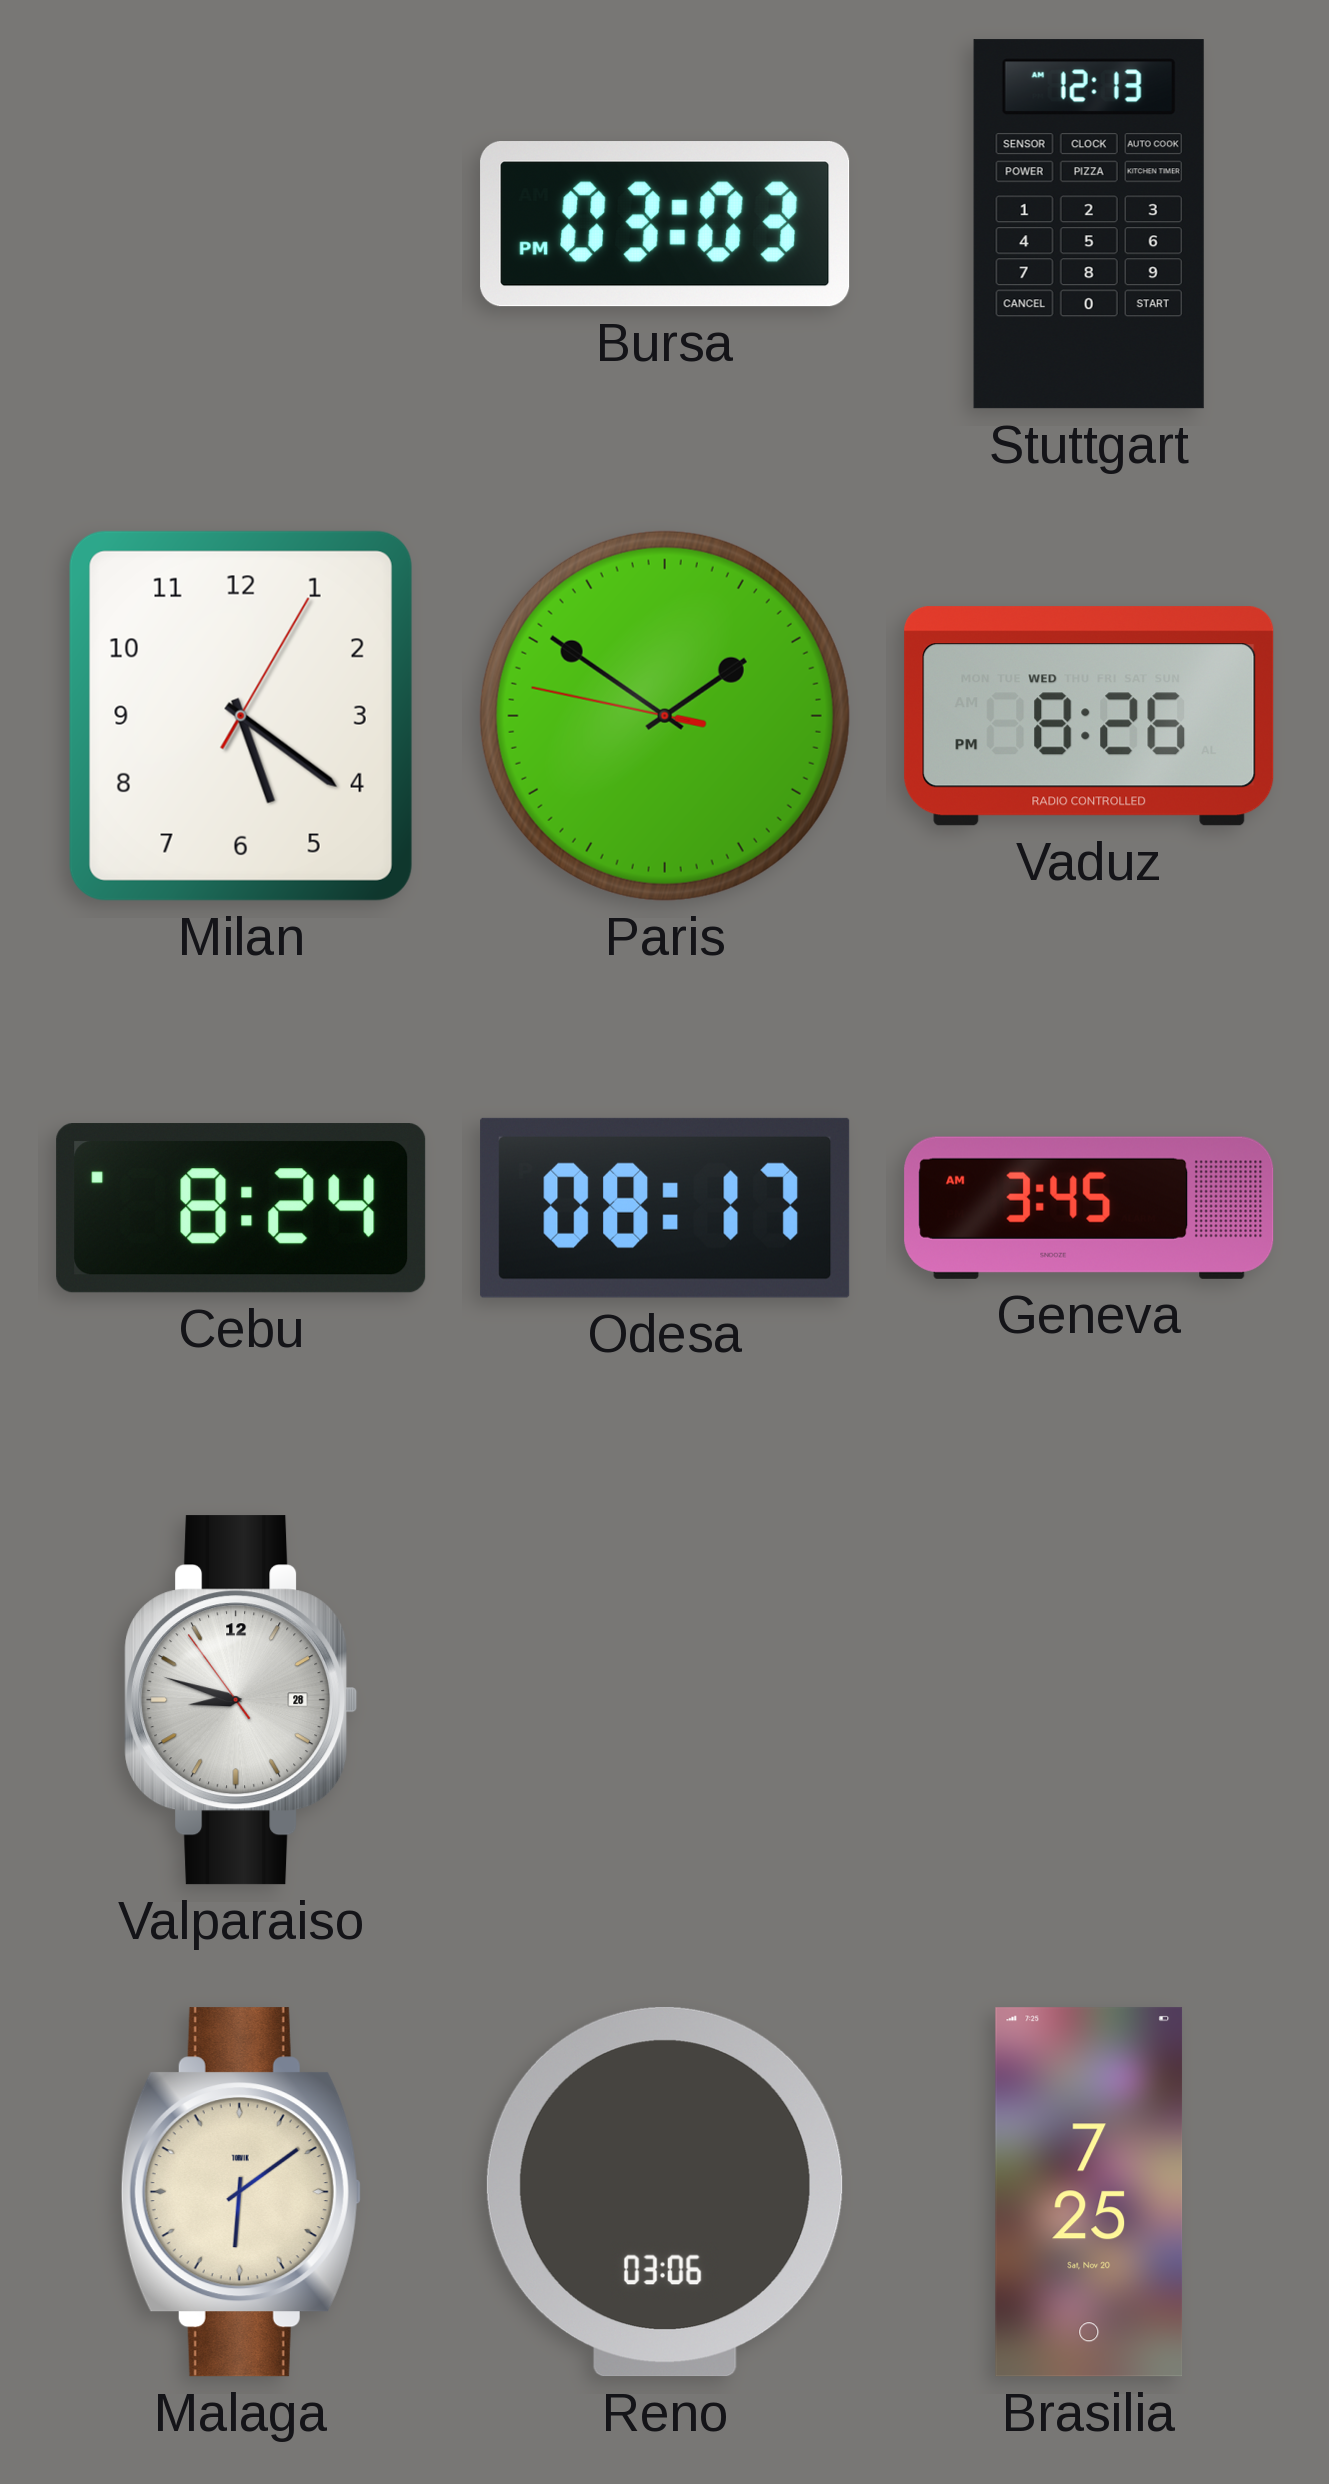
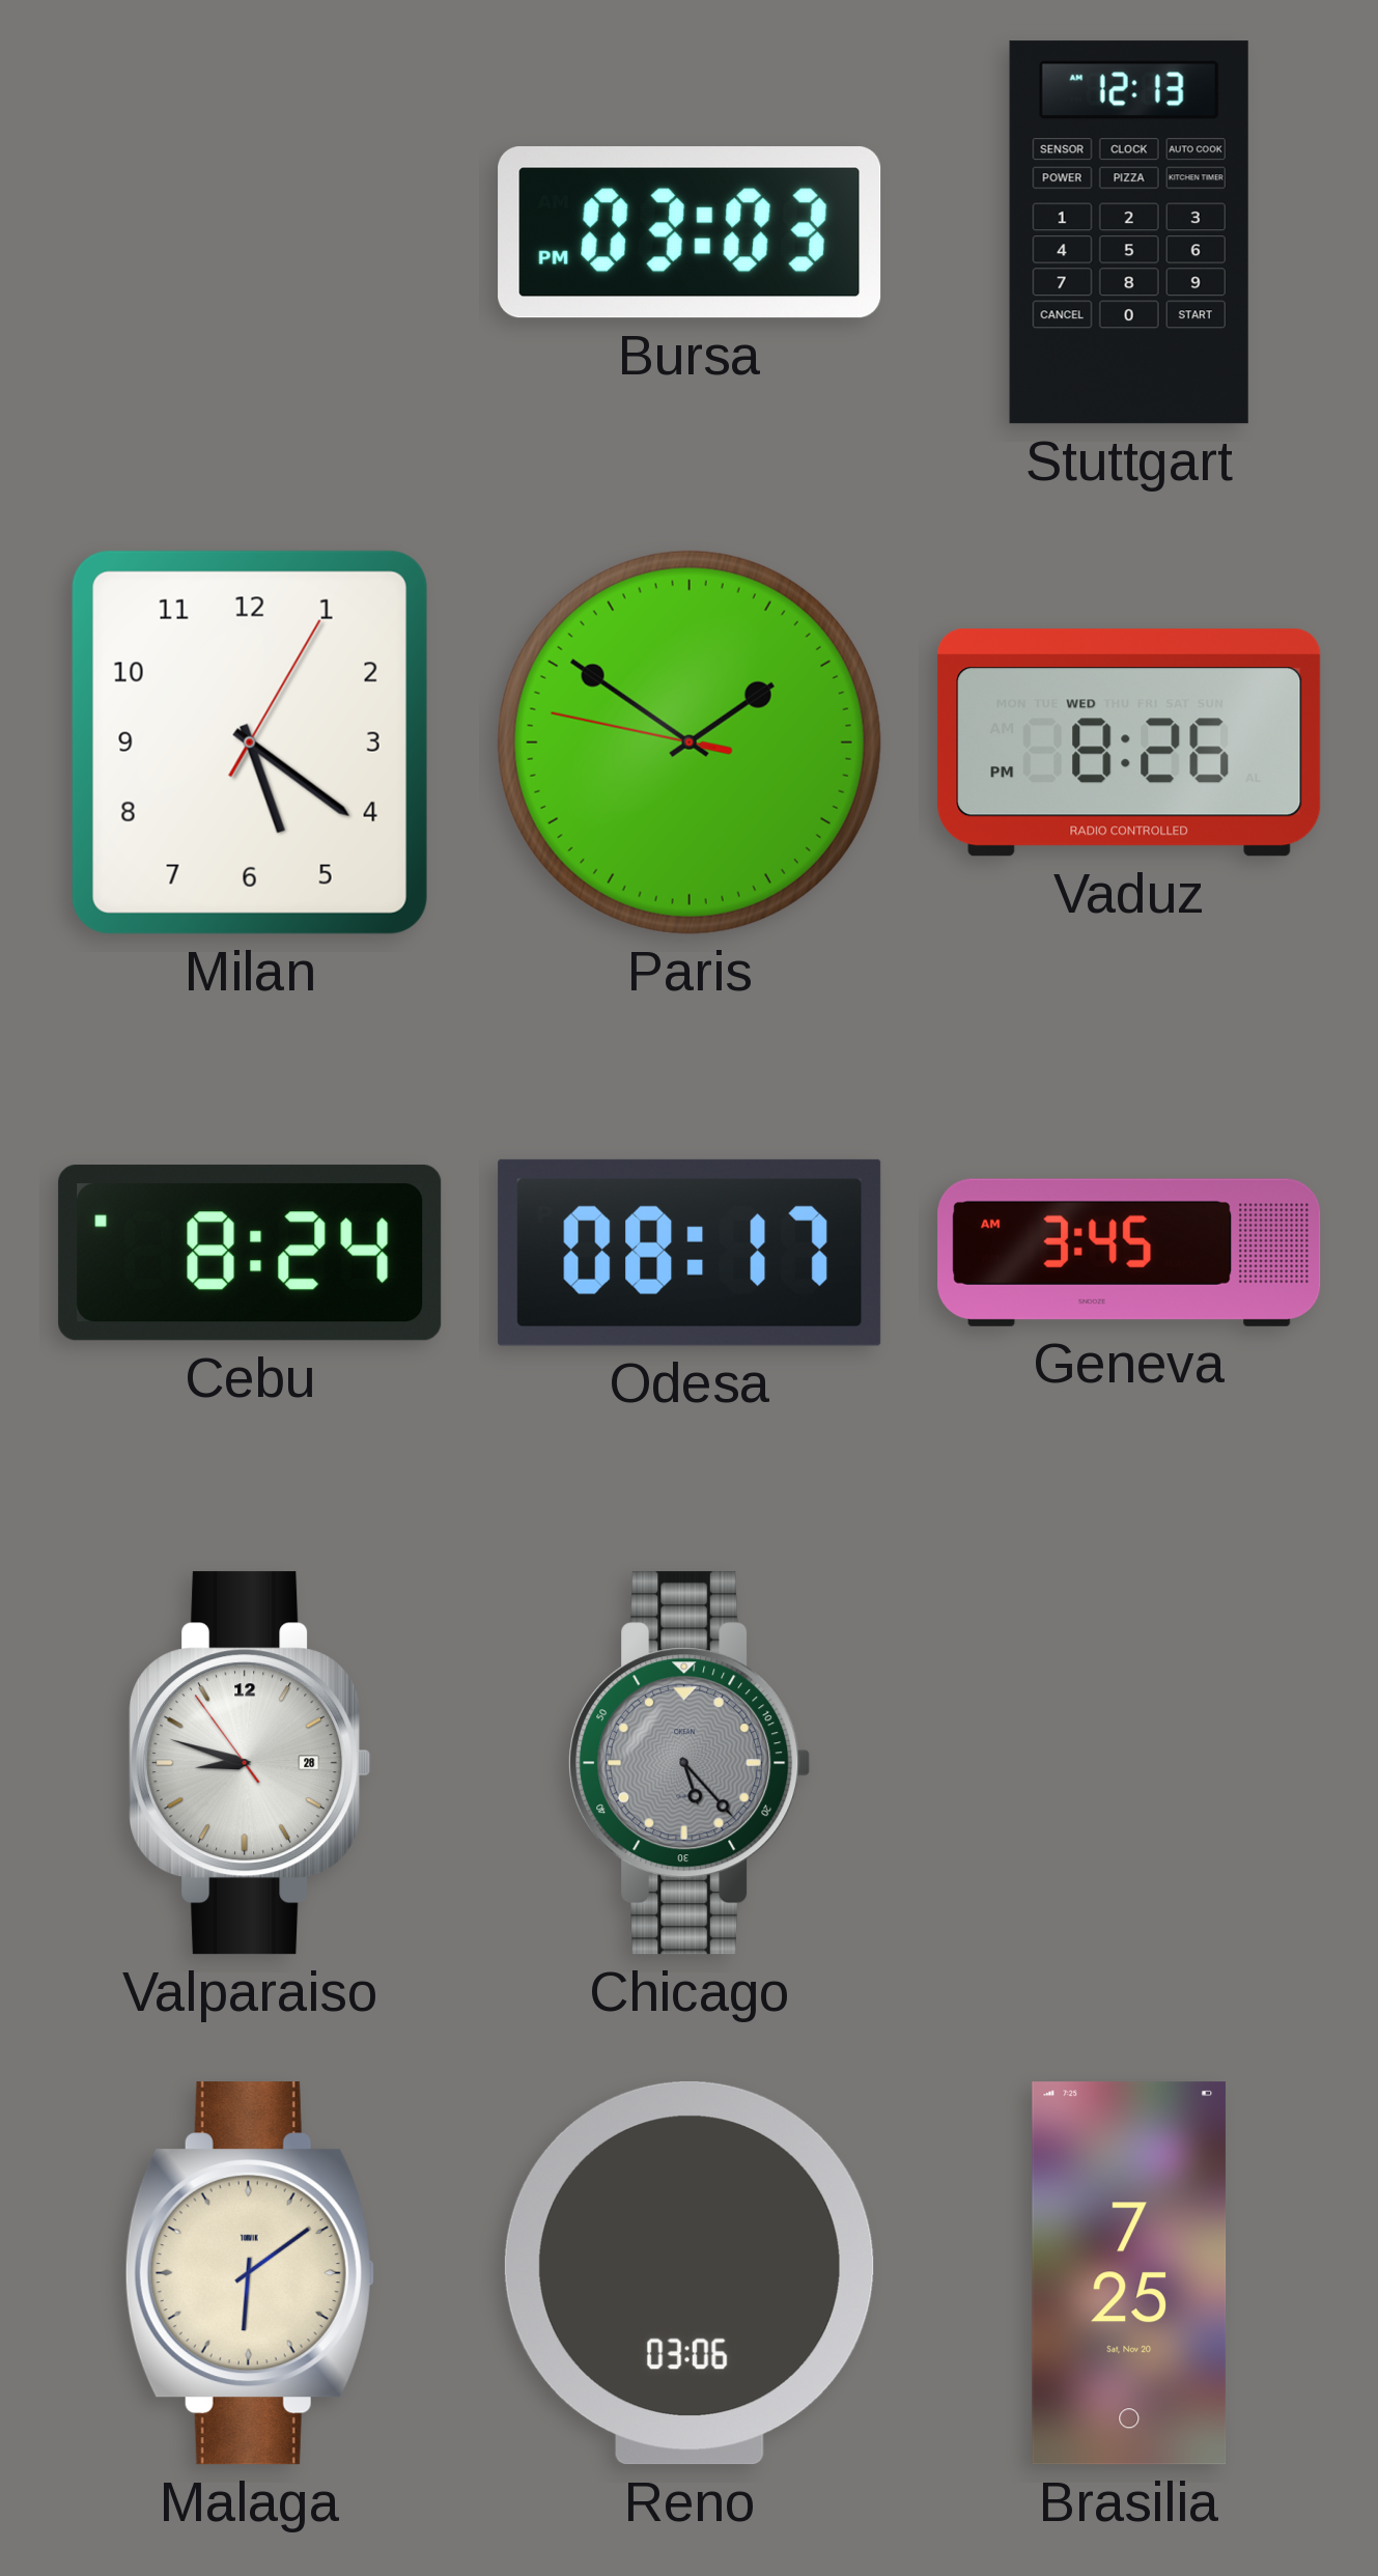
Chicago: none -> 5:23 (690, 1763)
